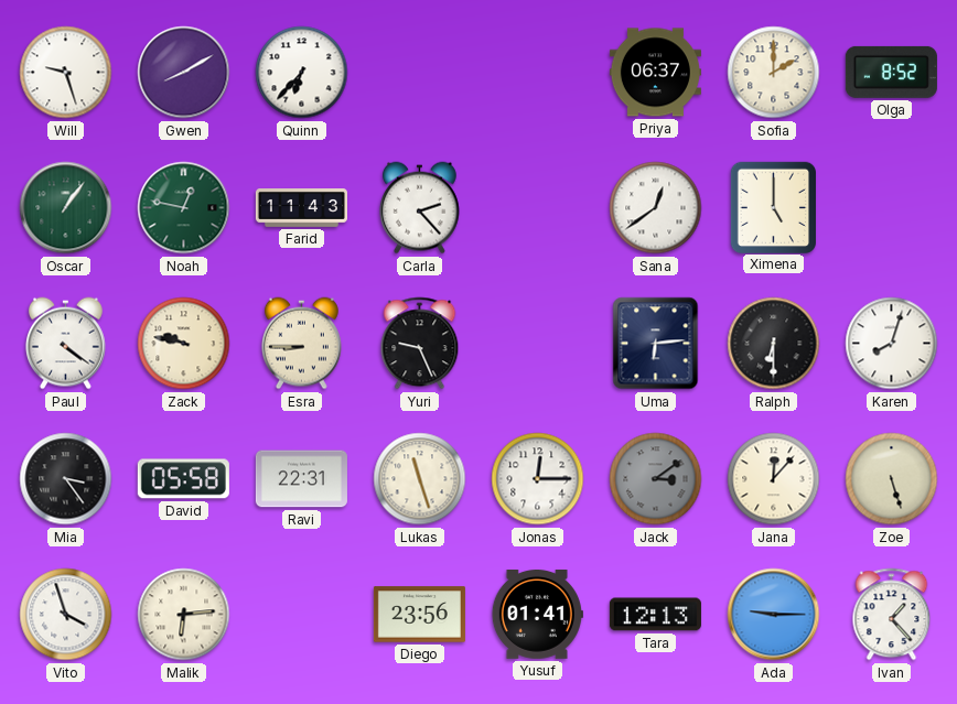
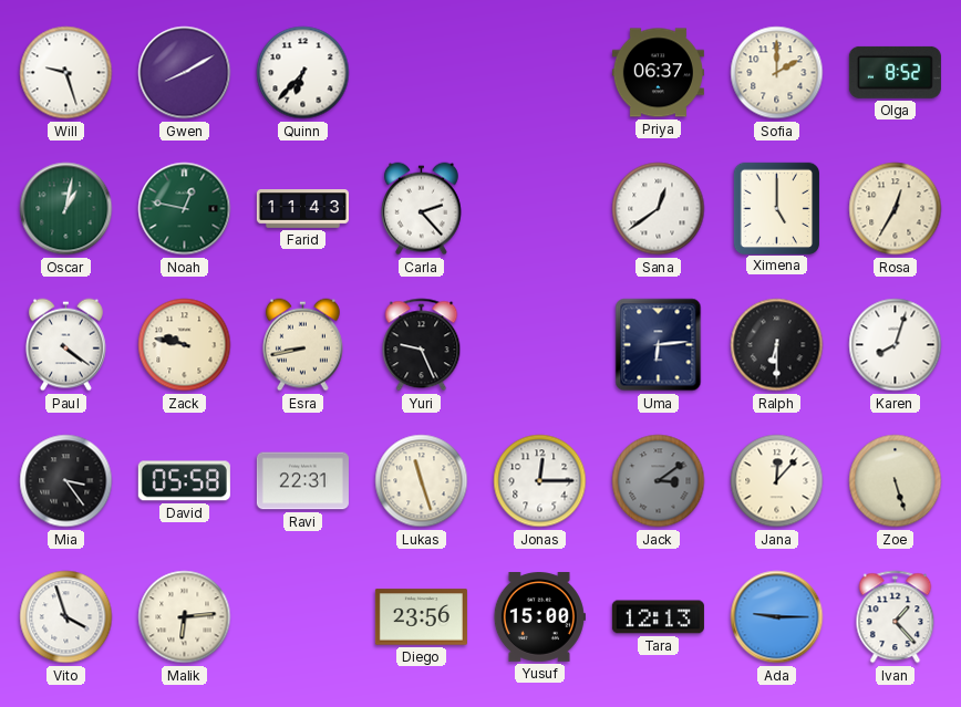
Oscar: 1:06 -> 1:02 (66, 209)
Rosa: none -> 12:35 (896, 209)
Esra: 8:45 -> 8:43 (302, 345)
Yusuf: 01:41 -> 15:00 (539, 617)
